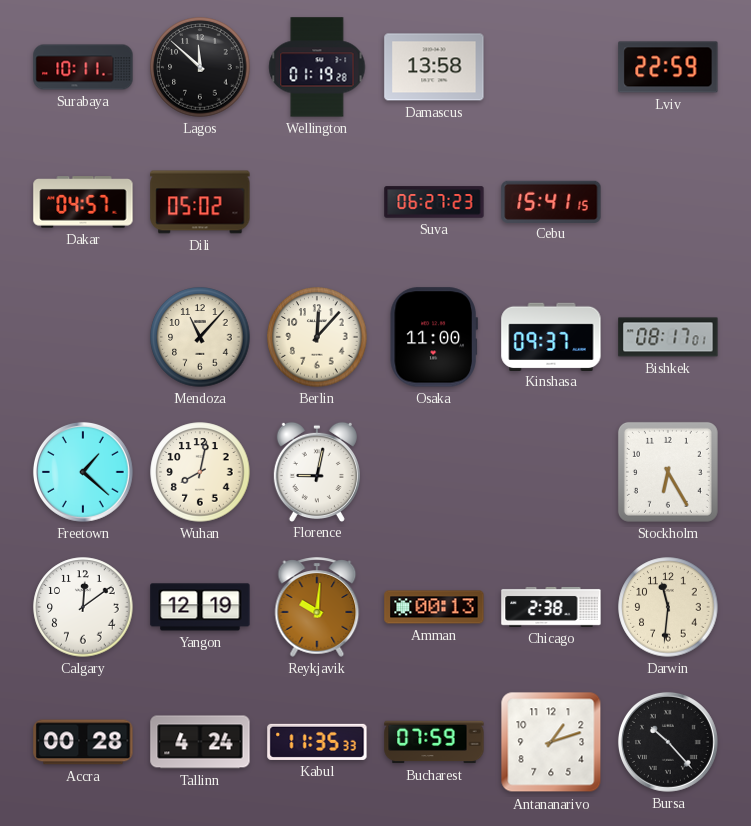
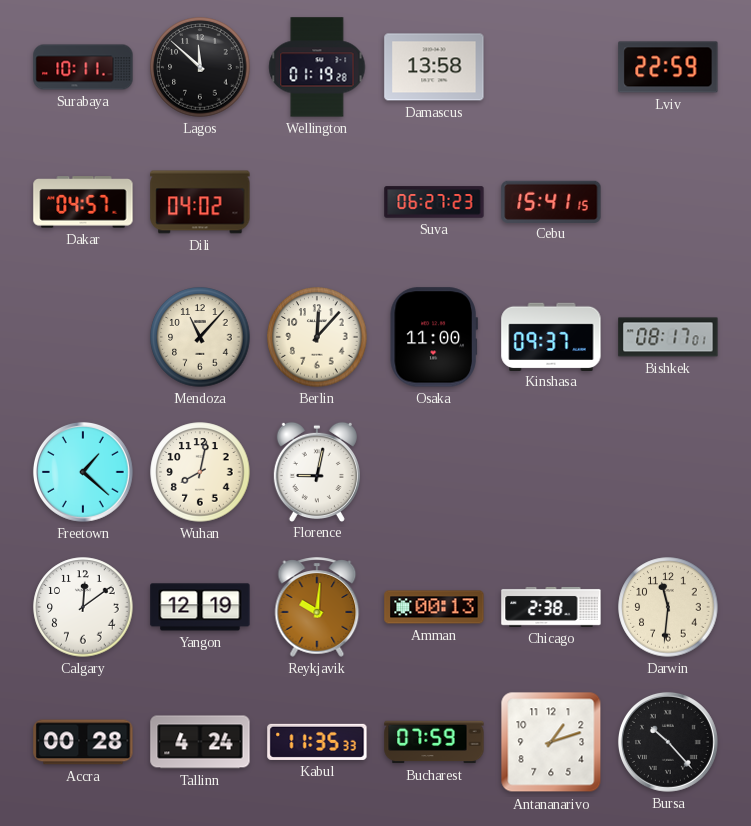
Dili: 05:02 -> 04:02 (200, 202)
Stockholm: 6:25 -> none (668, 472)
